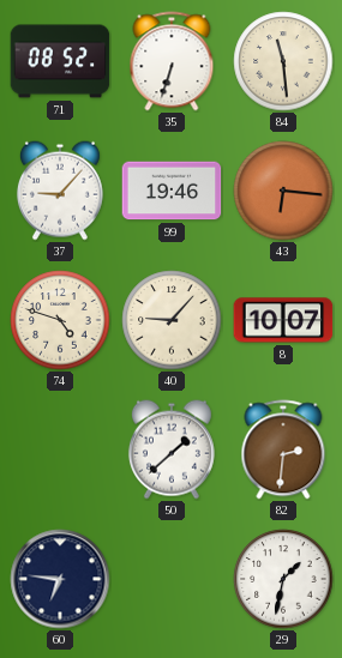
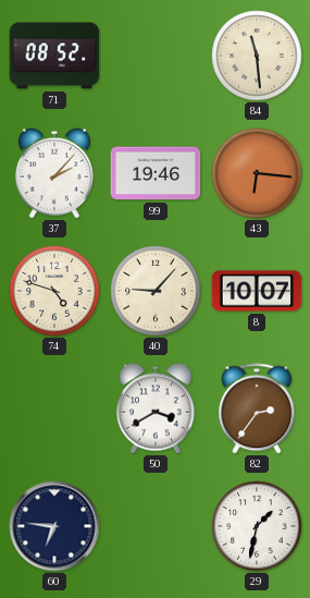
35: 6:33 -> none (172, 61)
37: 9:07 -> 2:07 (54, 173)
50: 1:38 -> 3:40 (156, 408)
82: 2:31 -> 2:36 (257, 408)
